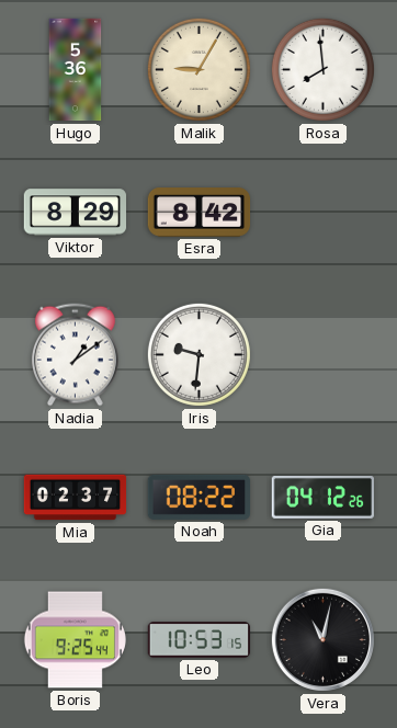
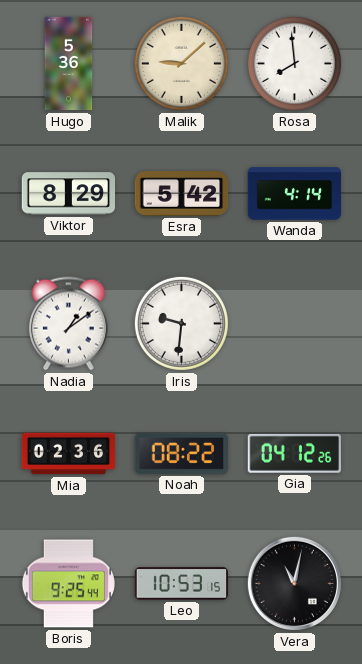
Malik: 9:05 -> 9:08 (181, 63)
Esra: 8:42 -> 5:42 (182, 194)
Wanda: none -> 4:14 (295, 194)
Mia: 02:37 -> 02:36 (69, 454)
